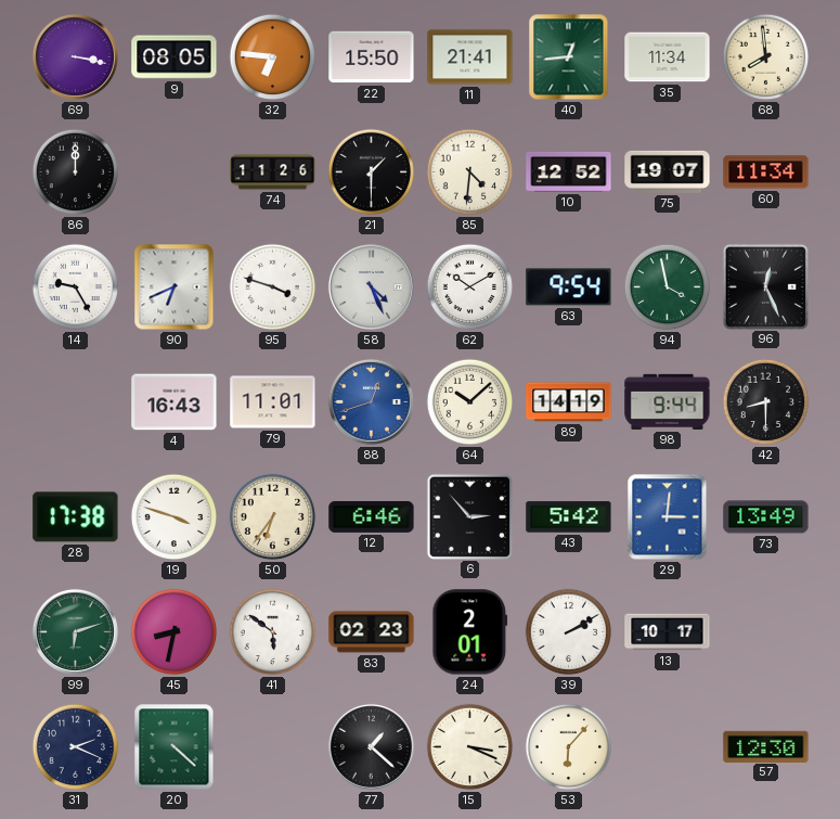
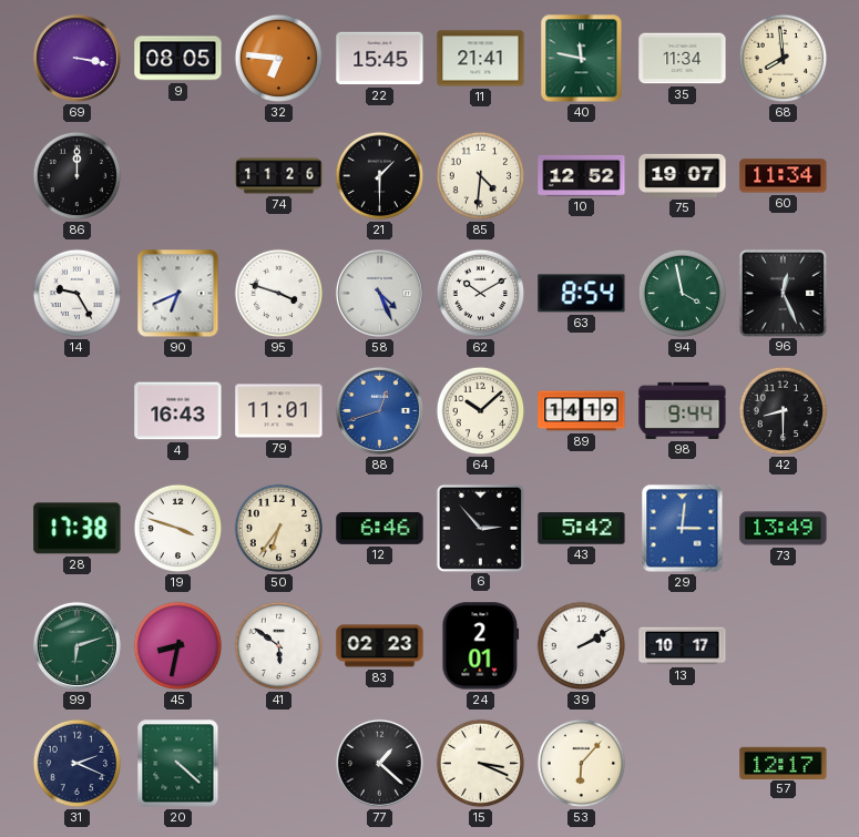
22: 15:50 -> 15:45 (380, 59)
40: 12:44 -> 11:47 (582, 59)
63: 9:54 -> 8:54 (582, 294)
57: 12:30 -> 12:17 (784, 763)
